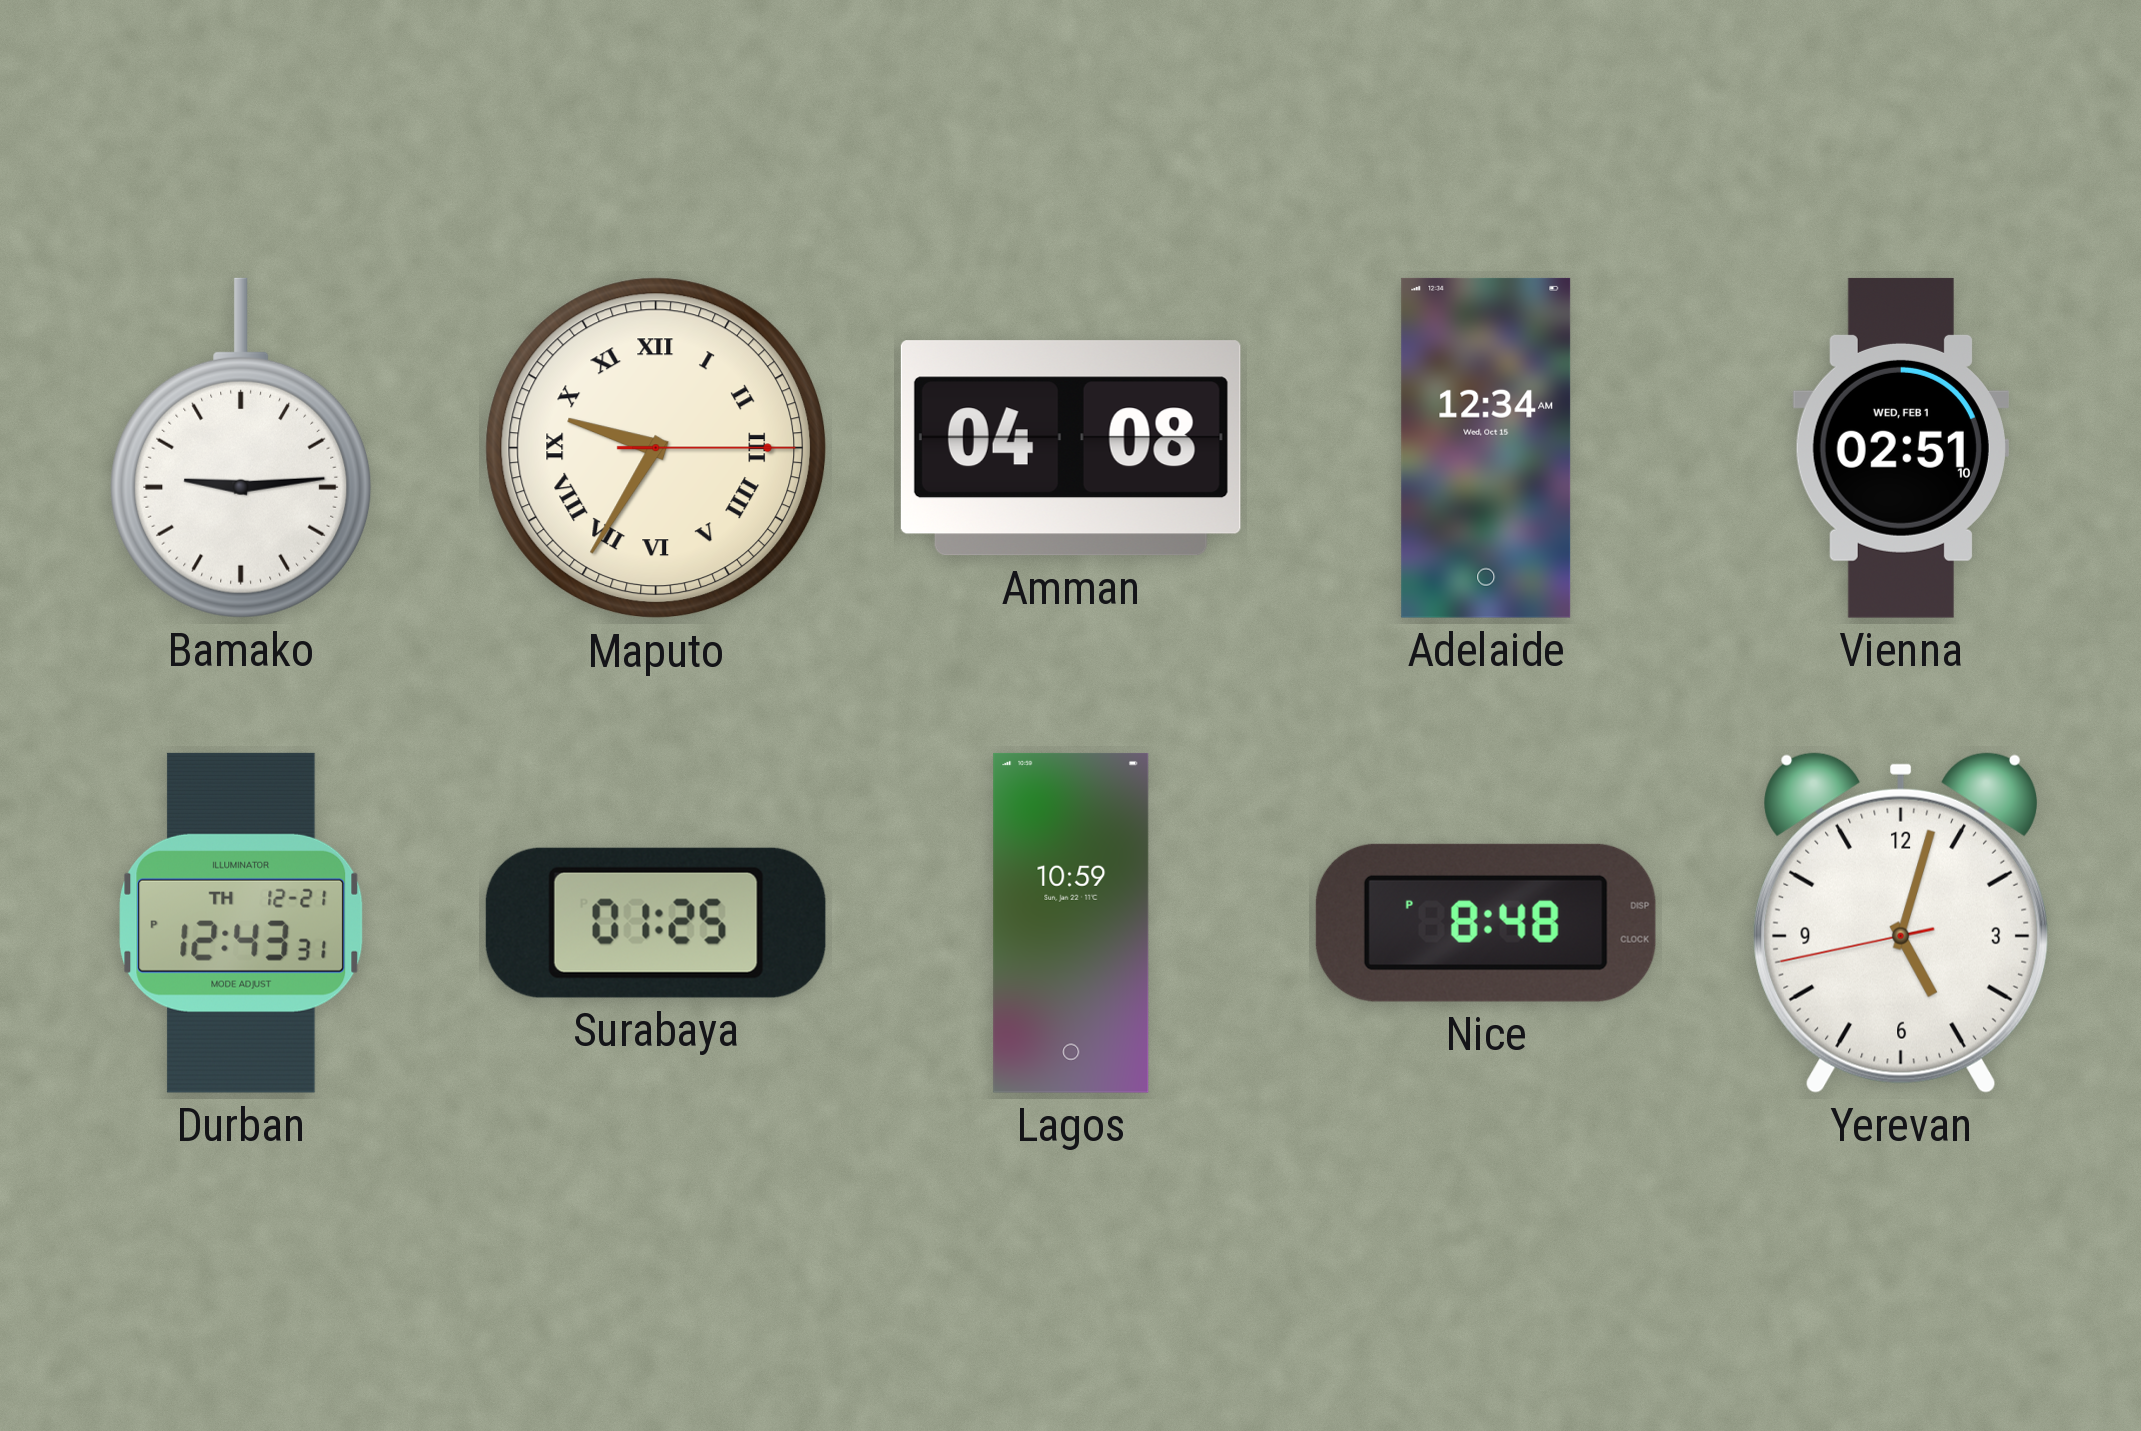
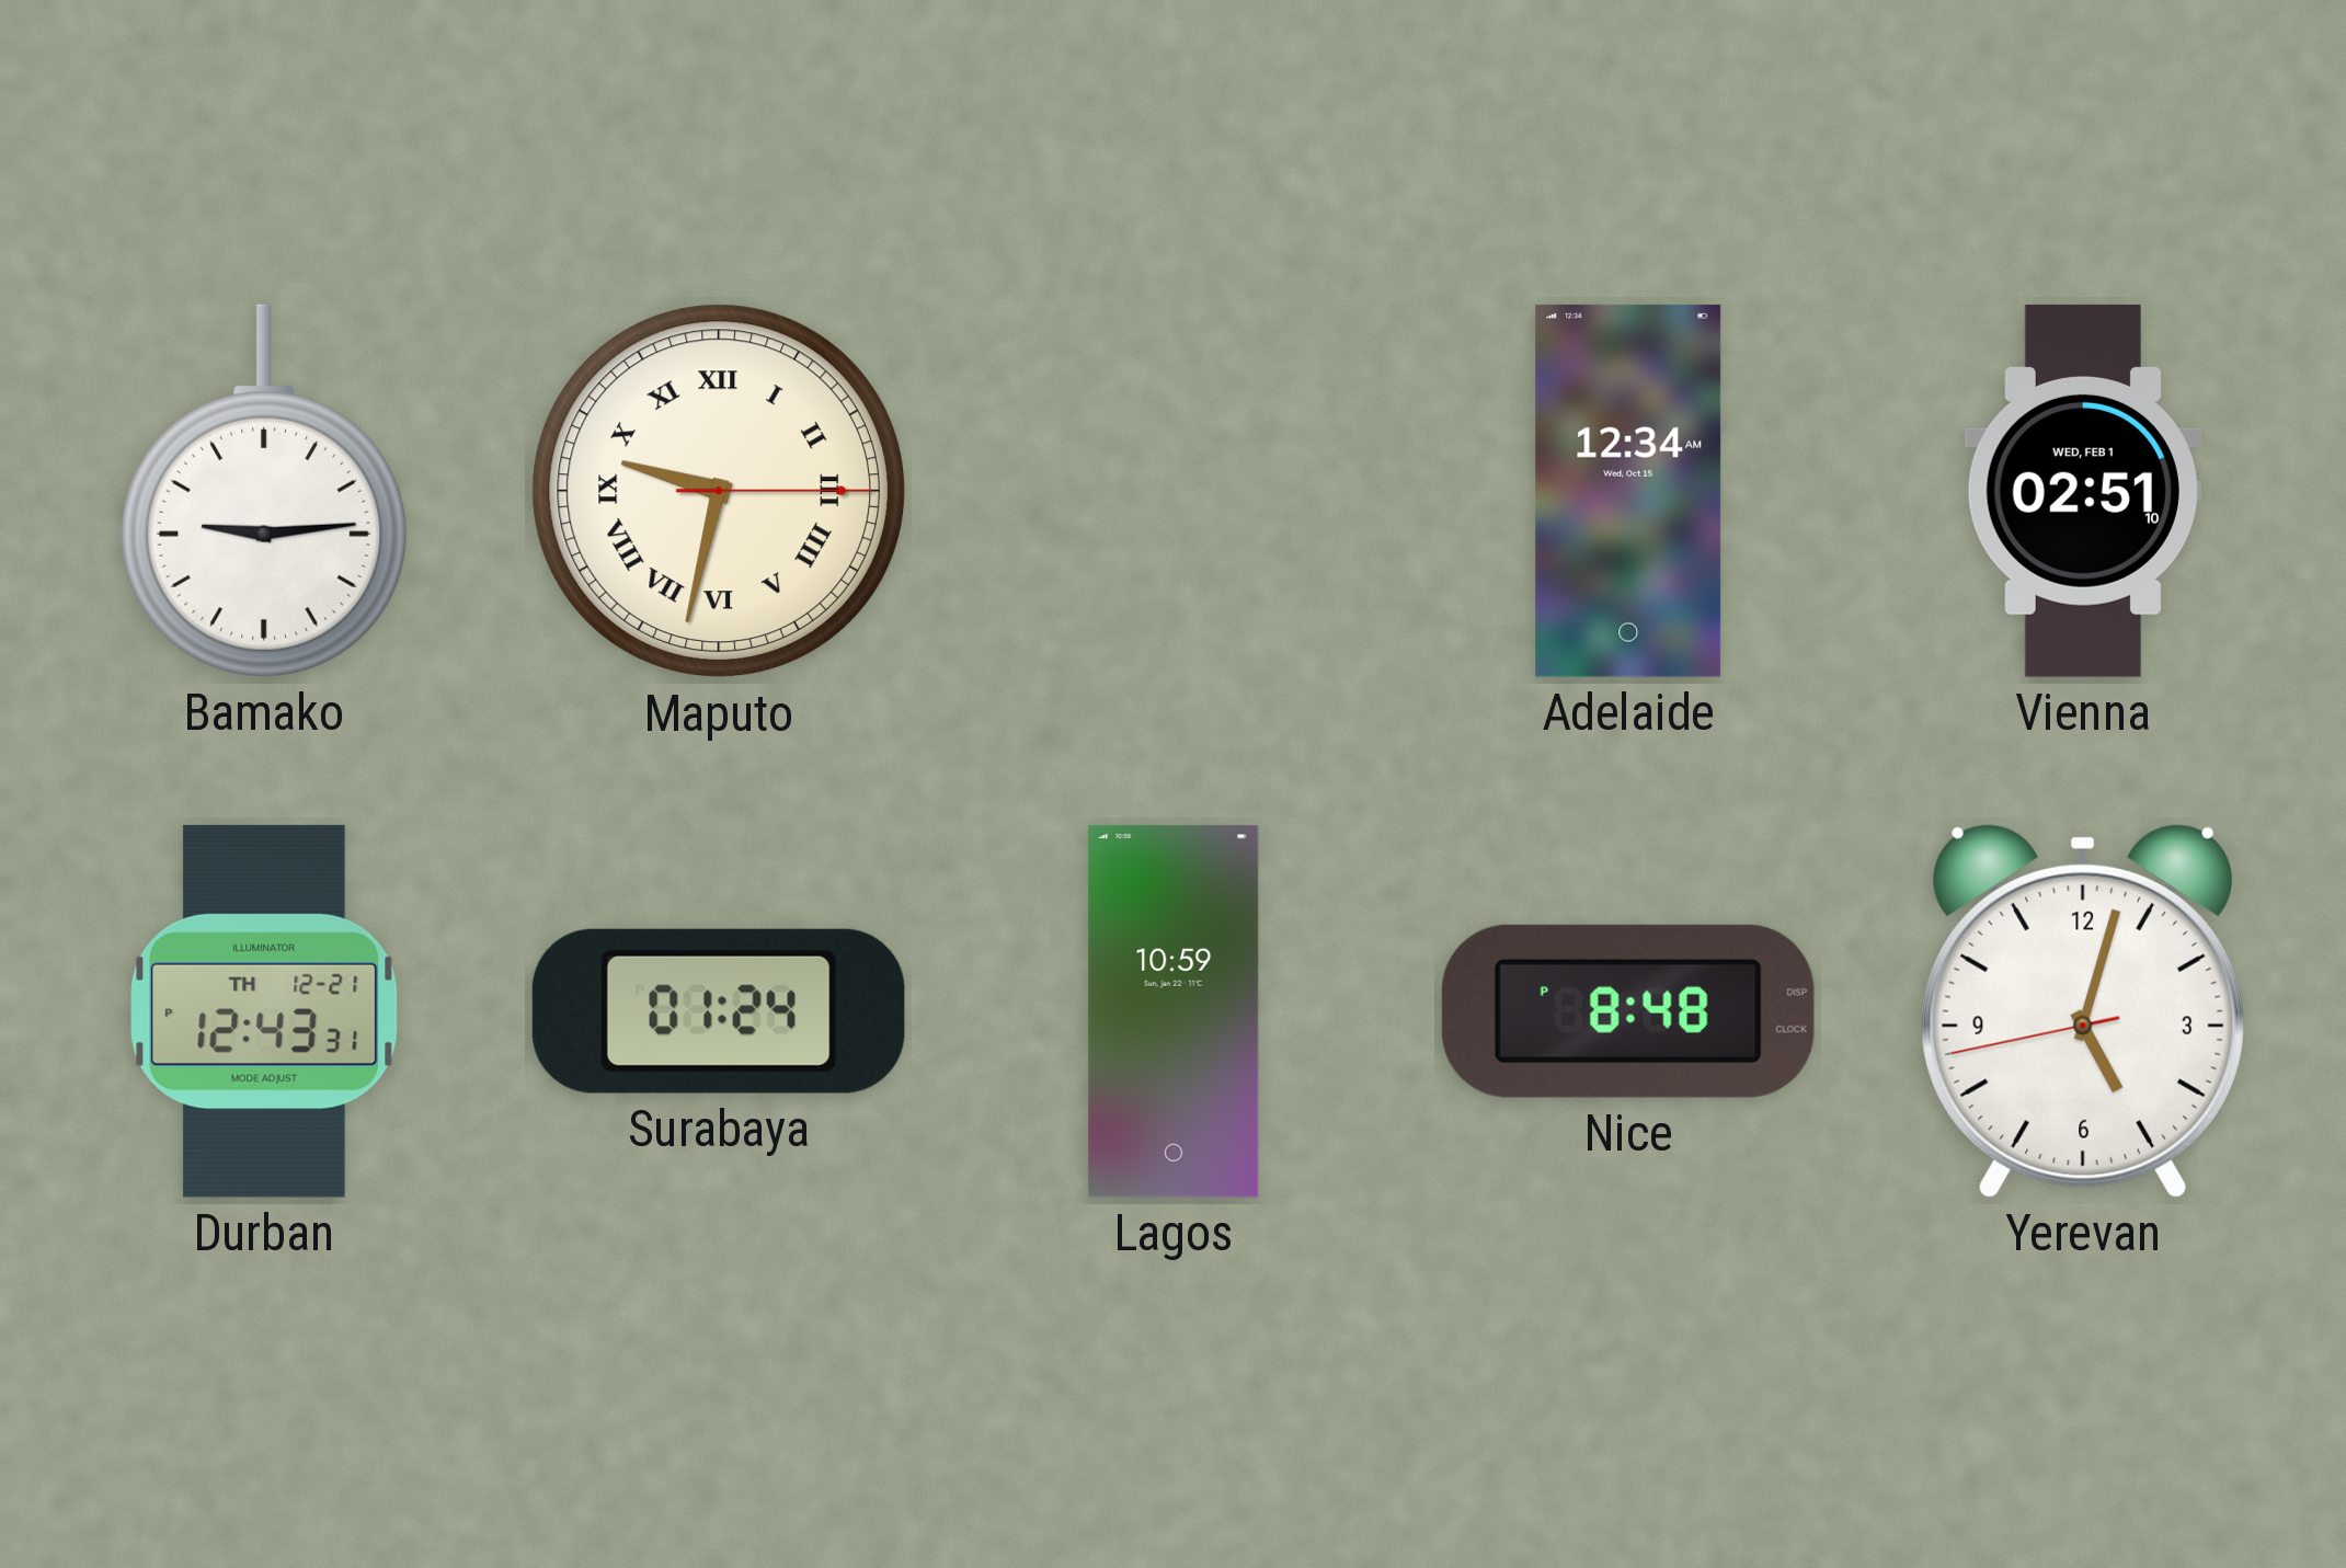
Maputo: 9:35 -> 9:32 (719, 491)
Amman: 04:08 -> none (1071, 448)
Surabaya: 01:25 -> 01:24 (719, 1011)
